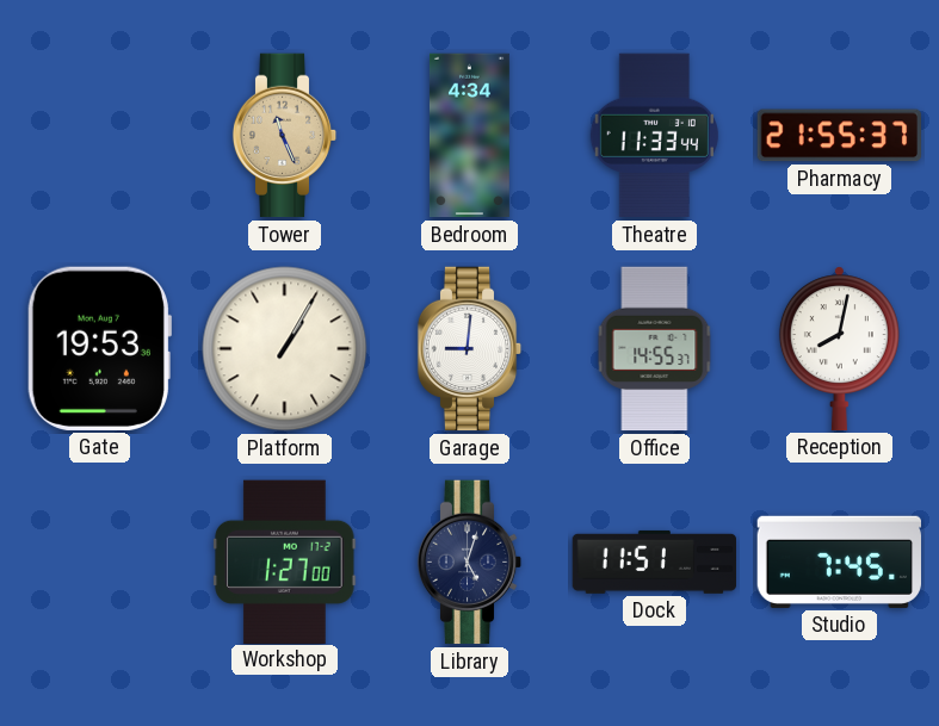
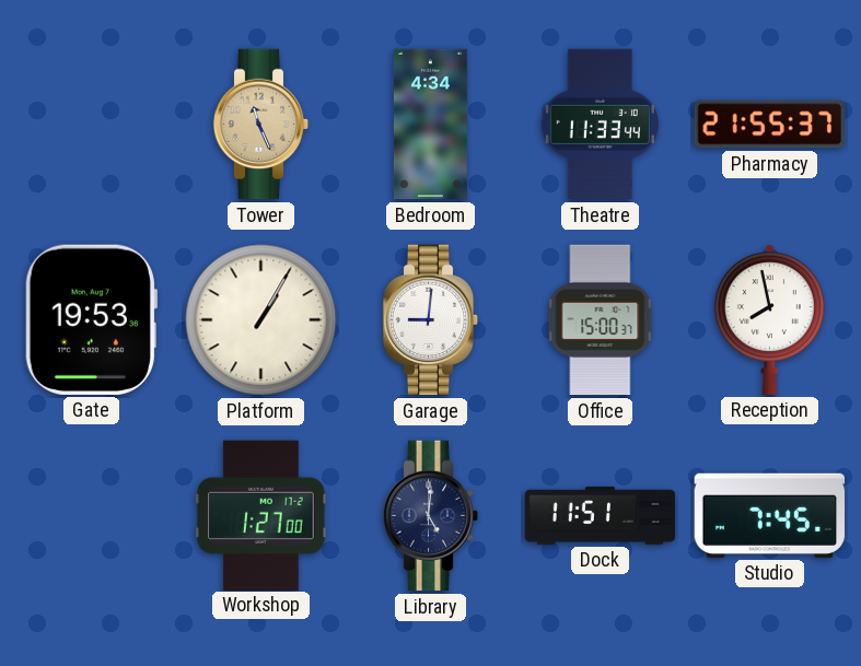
Office: 14:55 -> 15:00 (601, 320)
Reception: 8:02 -> 7:58 (769, 319)
Library: 5:03 -> 5:01 (431, 516)
